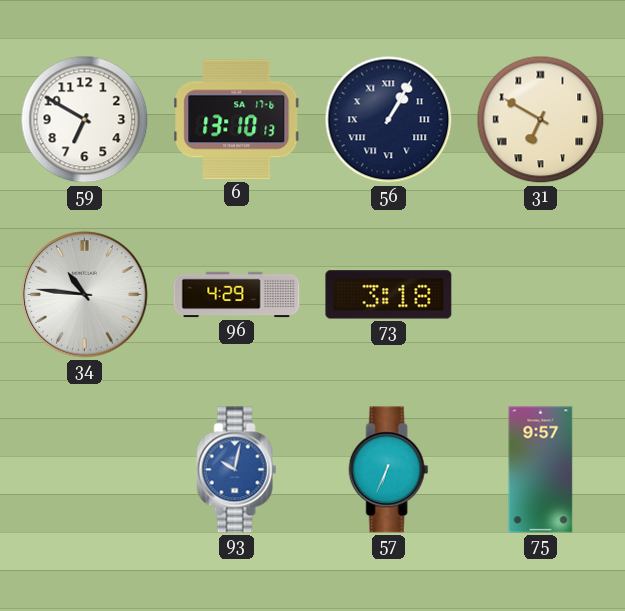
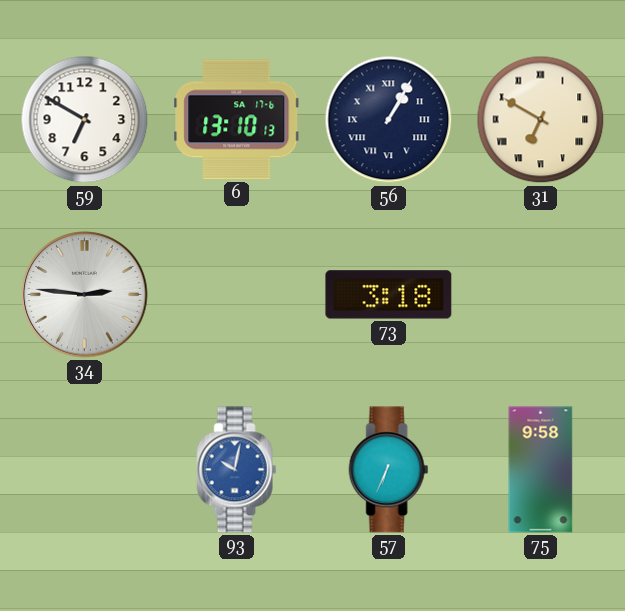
34: 10:46 -> 2:46 (85, 295)
96: 4:29 -> none (237, 295)
75: 9:57 -> 9:58 (541, 470)
